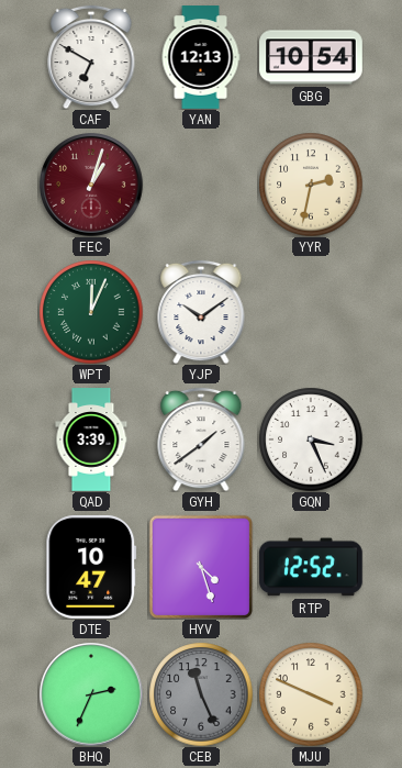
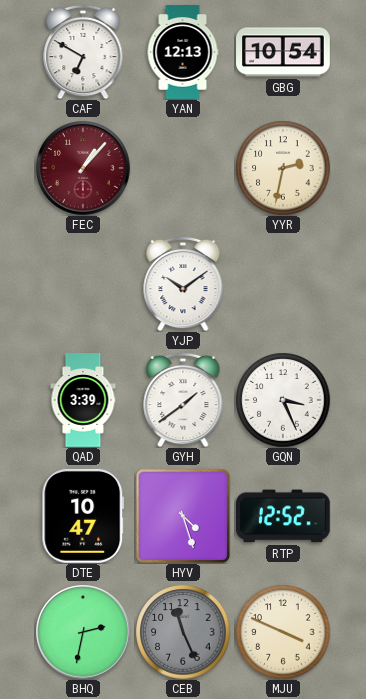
FEC: 1:03 -> 1:07 (83, 168)
WPT: 12:04 -> none (91, 312)
BHQ: 2:34 -> 2:32 (83, 632)
